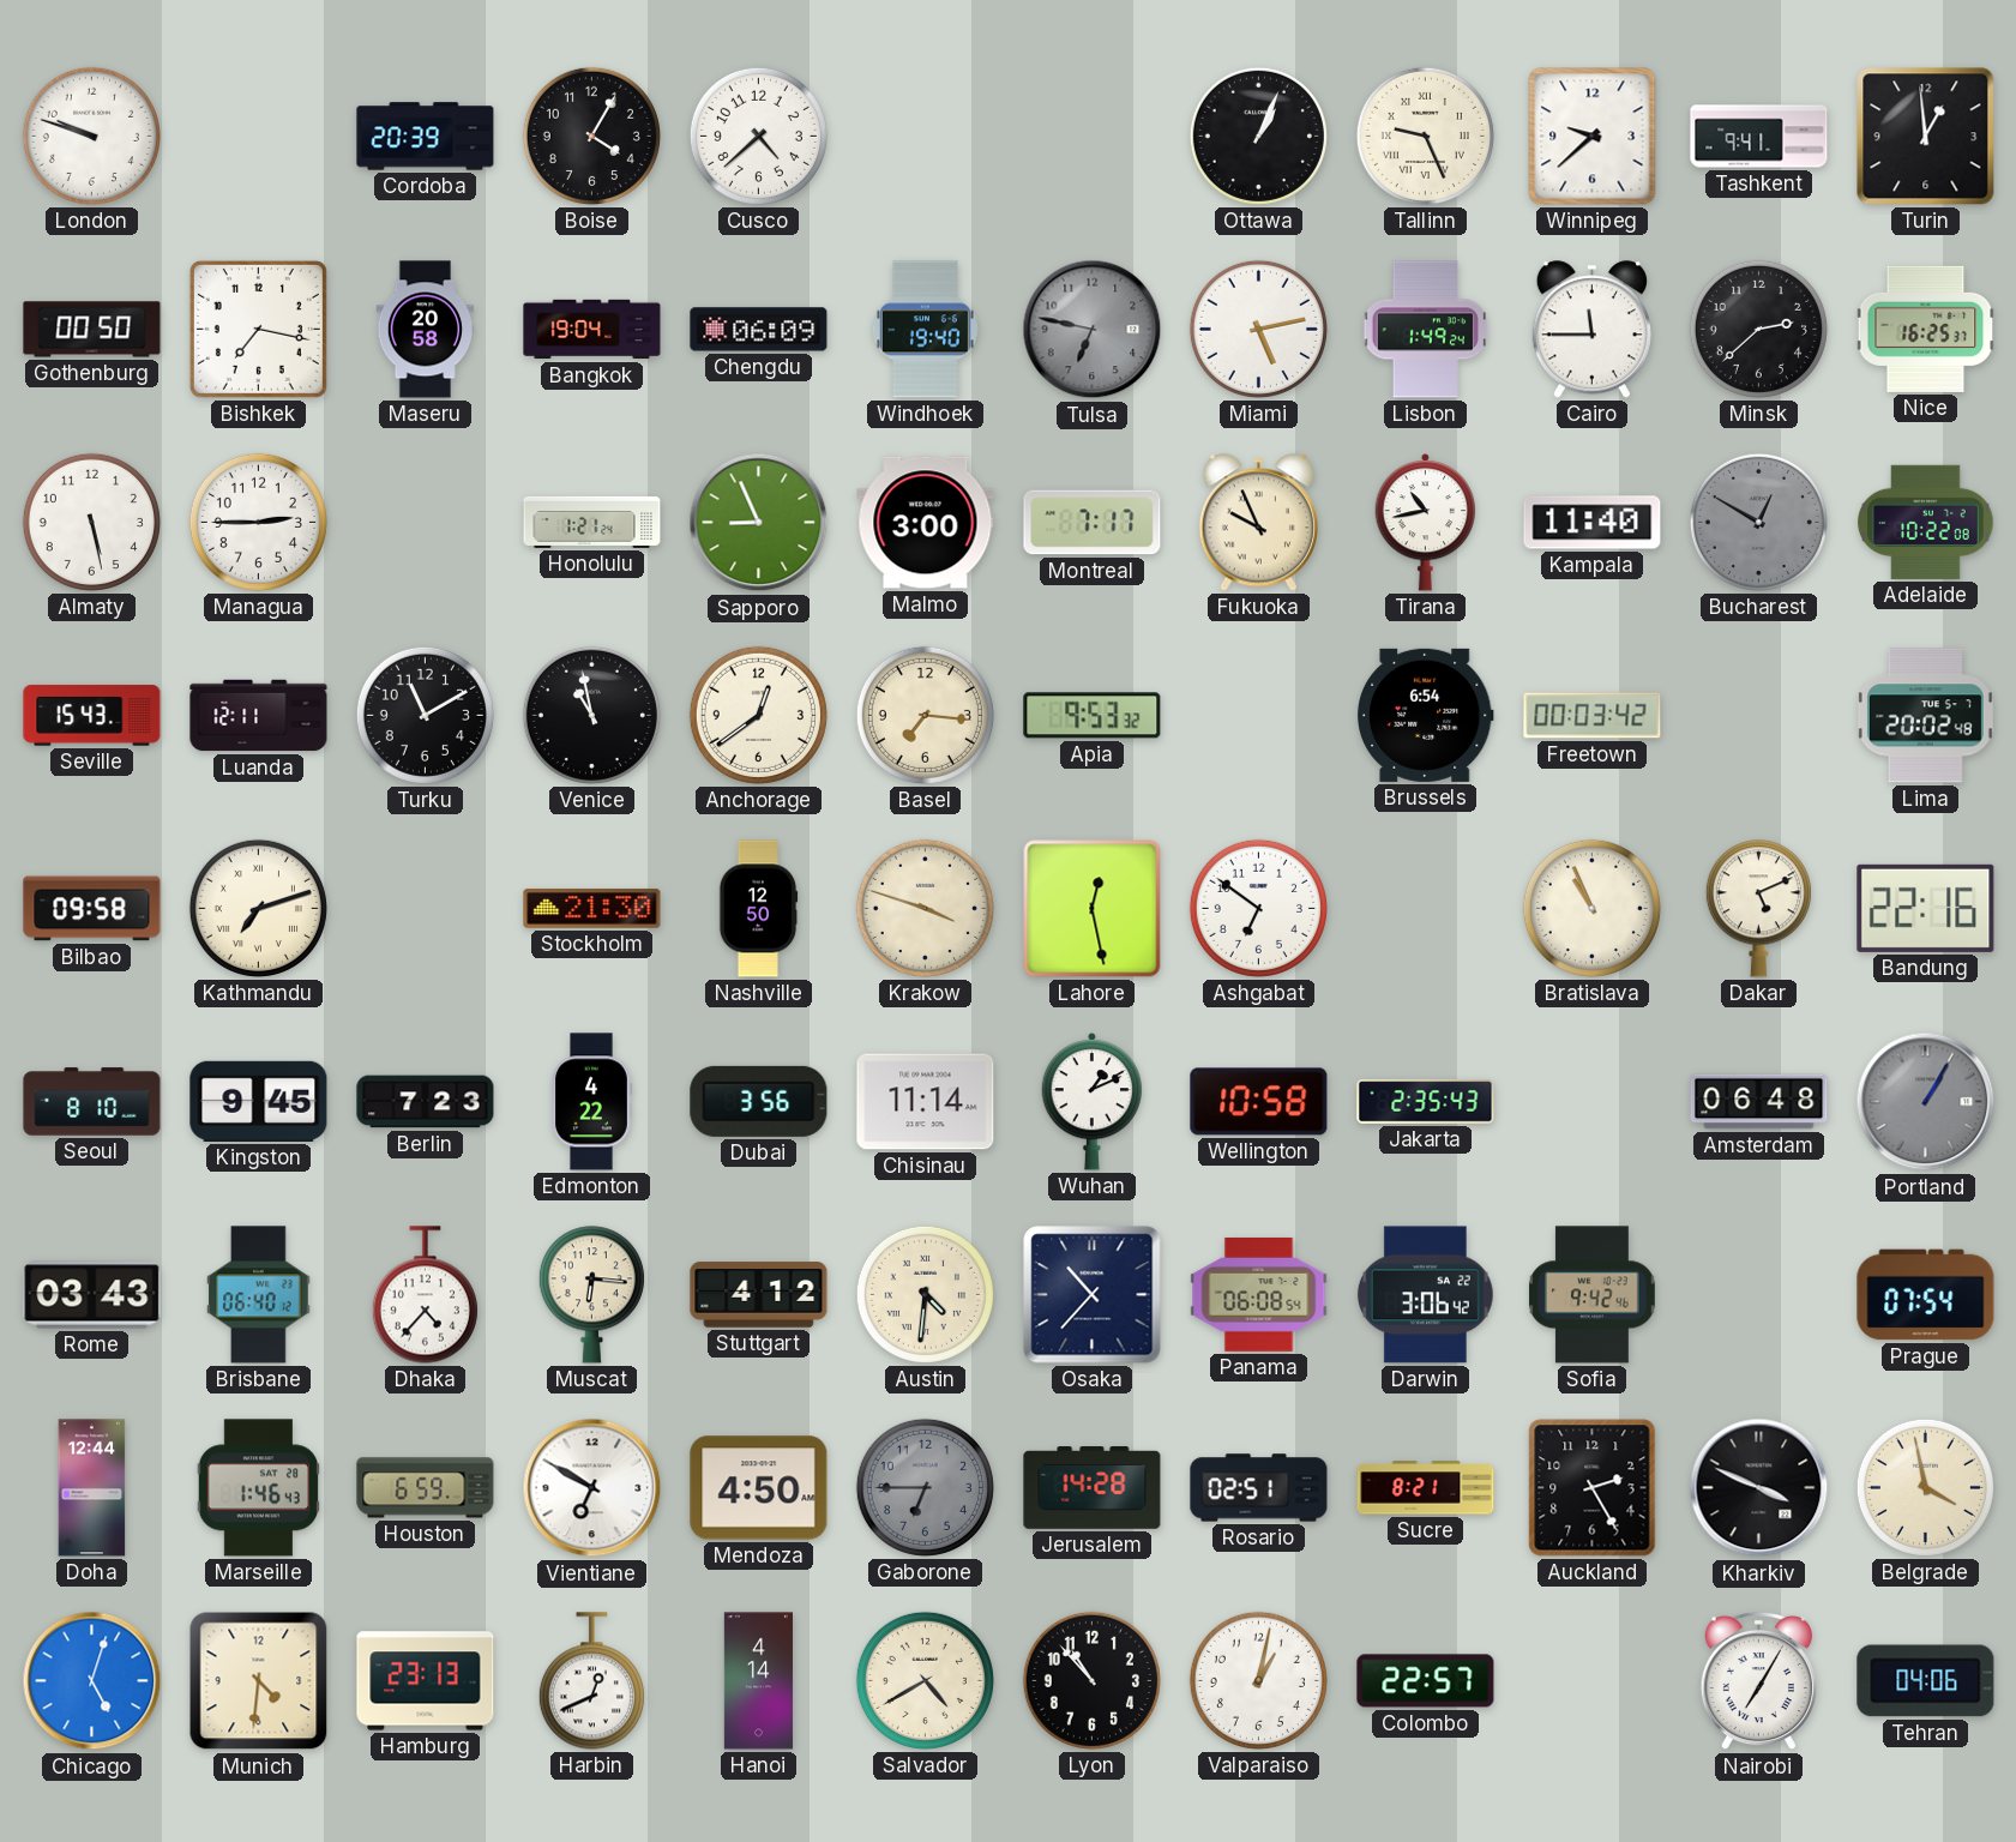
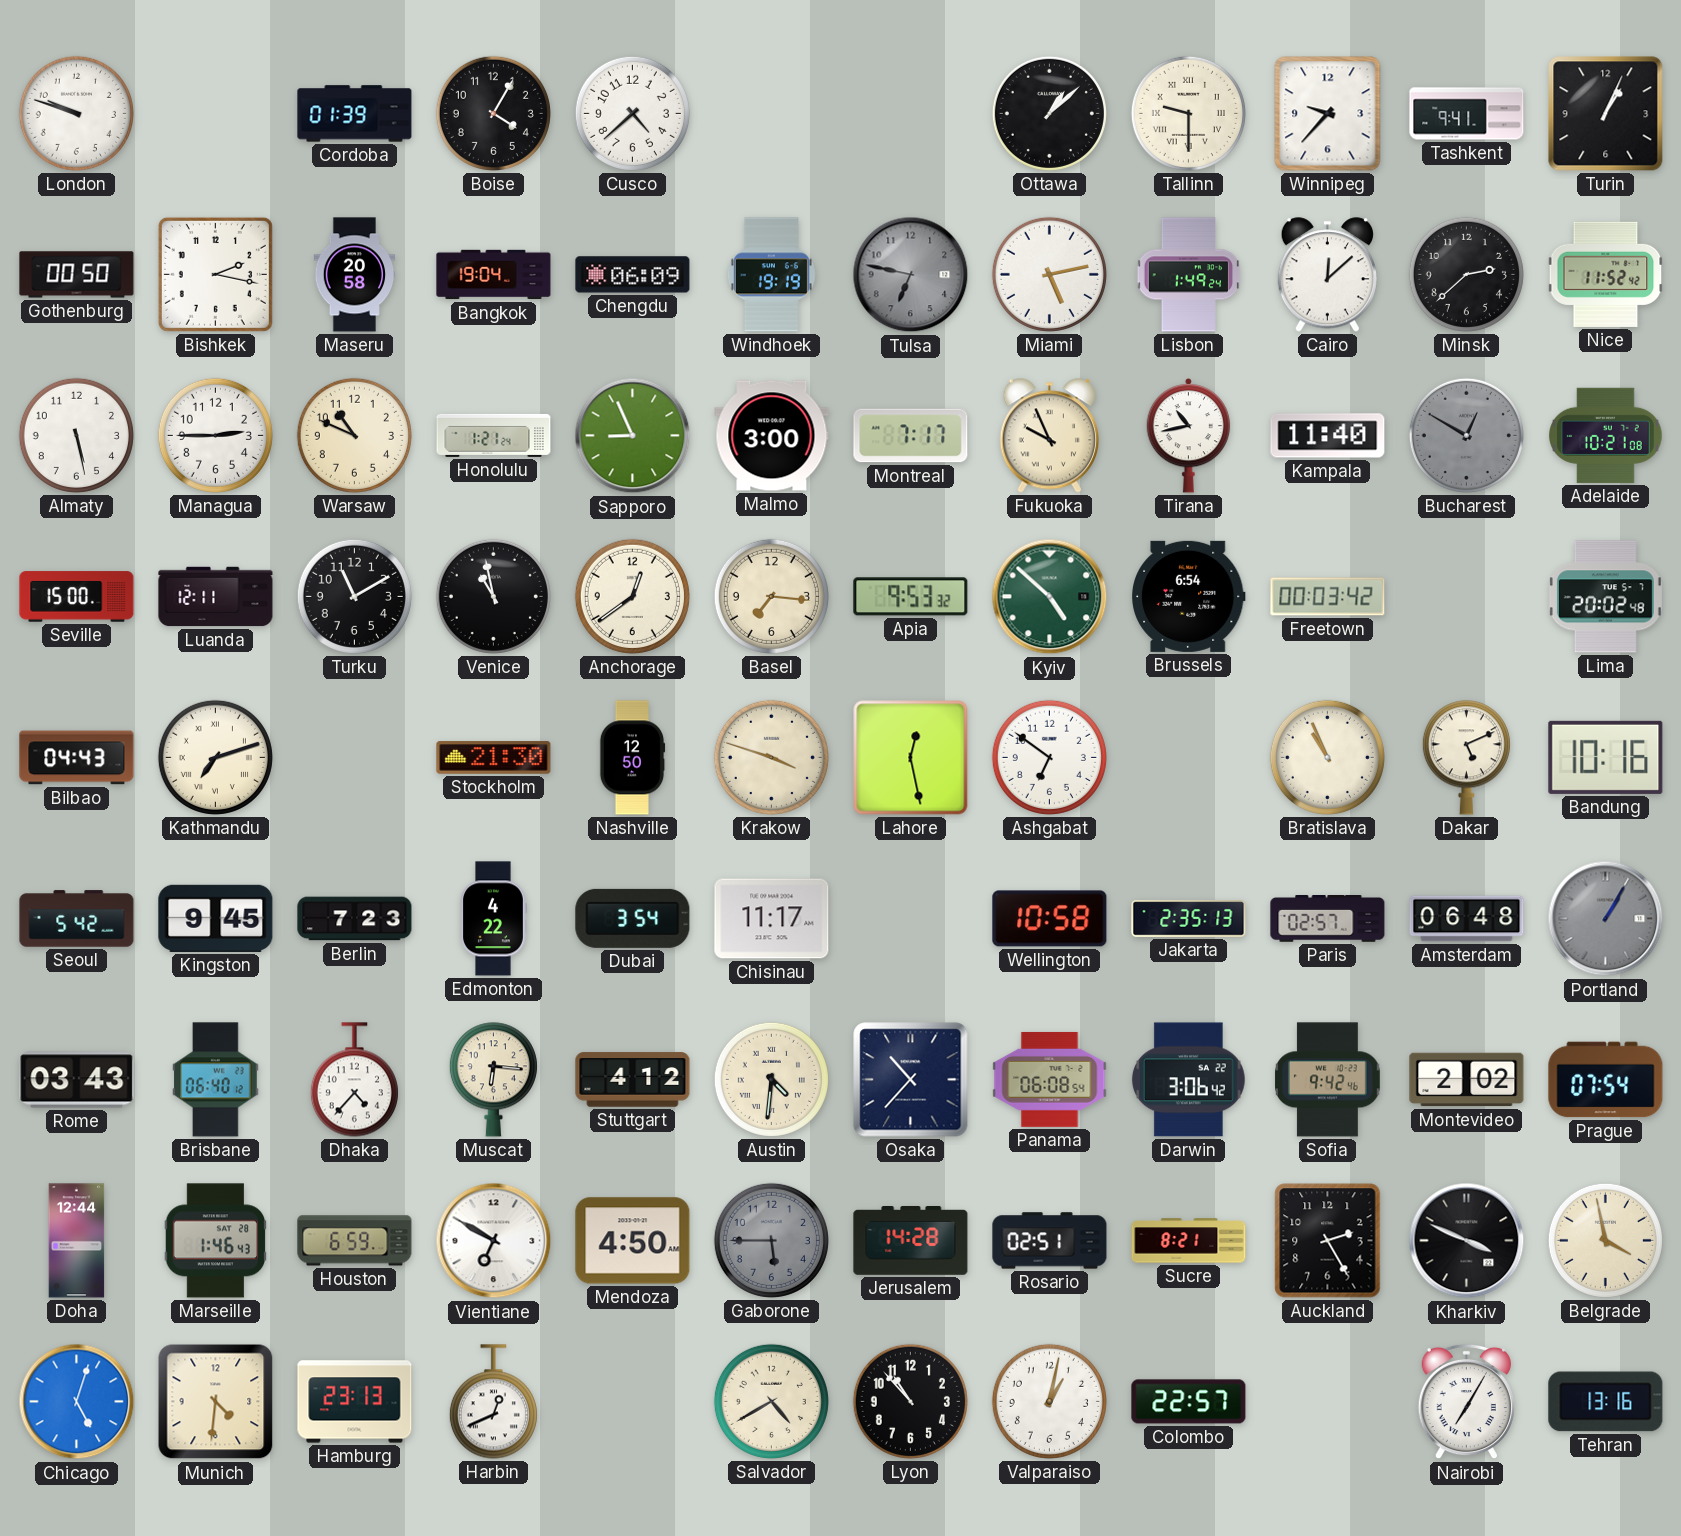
Cordoba: 20:39 -> 01:39 (355, 114)
Ottawa: 1:04 -> 1:08 (1049, 113)
Tallinn: 9:26 -> 9:30 (1188, 113)
Winnipeg: 9:38 -> 9:37 (1328, 114)
Turin: 12:59 -> 1:04 (1606, 114)
Bishkek: 7:17 -> 2:17 (215, 274)
Windhoek: 19:40 -> 19:19 (771, 275)
Cairo: 11:45 -> 12:08 (1327, 275)
Nice: 16:25 -> 11:52 (1606, 274)
Warsaw: none -> 10:49 (354, 435)
Adelaide: 10:22 -> 10:21 (1606, 435)
Seville: 15:43 -> 15:00 (77, 597)
Kyiv: none -> 4:52 (1050, 597)
Bilbao: 09:58 -> 04:43 (77, 758)
Bandung: 22:16 -> 10:16 (1606, 757)
Seoul: 8:10 -> 5:42 (77, 919)
Dubai: 3:56 -> 3:54 (633, 918)
Chisinau: 11:14 -> 11:17 (772, 919)
Wuhan: 1:11 -> none (1093, 1102)
Jakarta: 2:35:43 -> 2:35:13 (1189, 919)
Paris: none -> 02:57 (1328, 919)
Montevideo: none -> 2:02 (1467, 1080)
Gaborone: 6:45 -> 5:45 (771, 1240)
Hanoi: 4:14 -> none (758, 1681)
Tehran: 04:06 -> 13:16 (1606, 1402)
